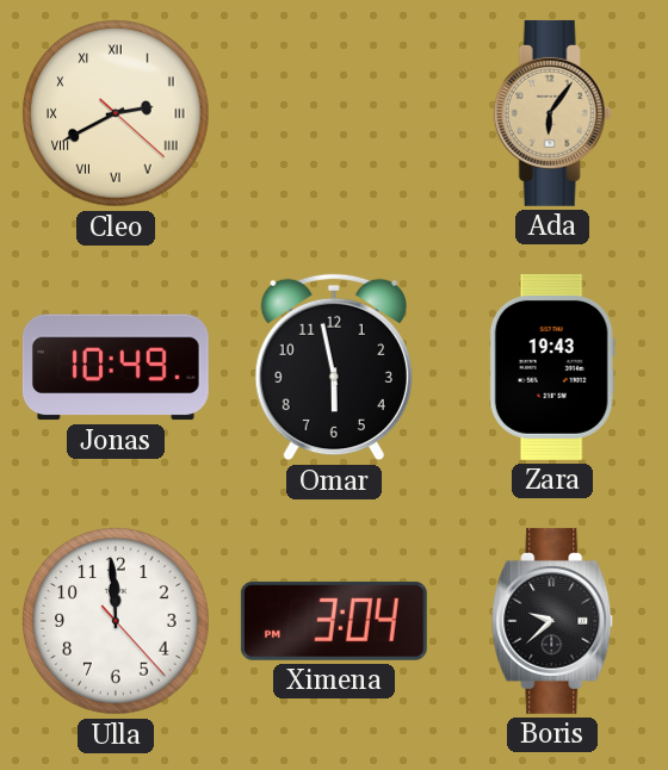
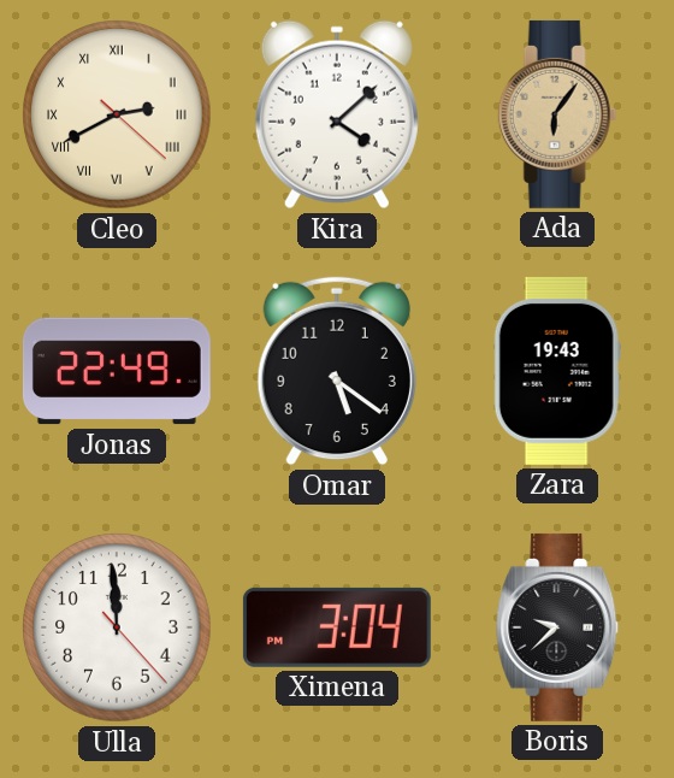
Kira: none -> 4:08 (337, 114)
Jonas: 10:49 -> 22:49 (117, 371)
Omar: 5:58 -> 5:21 (337, 371)
